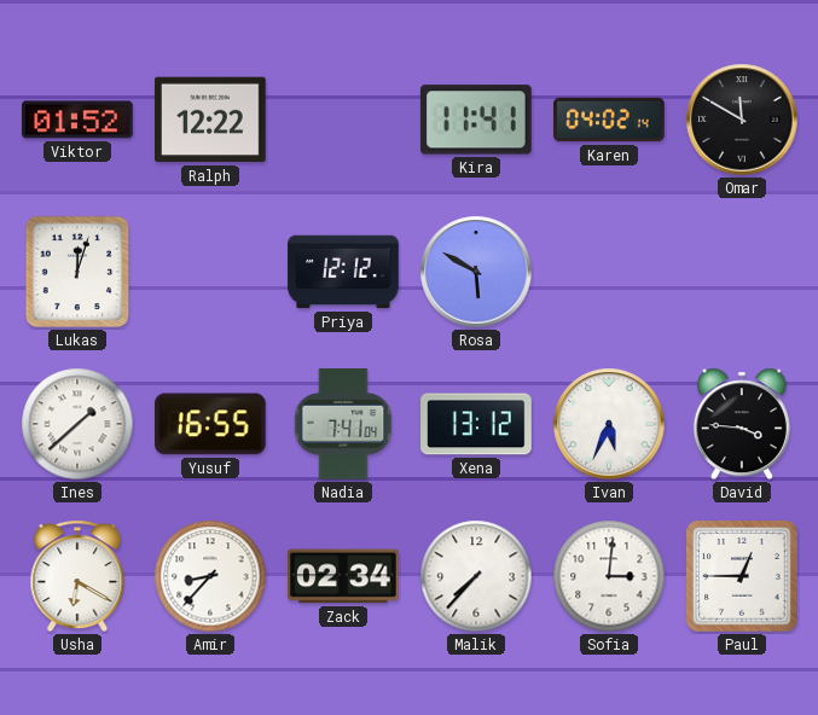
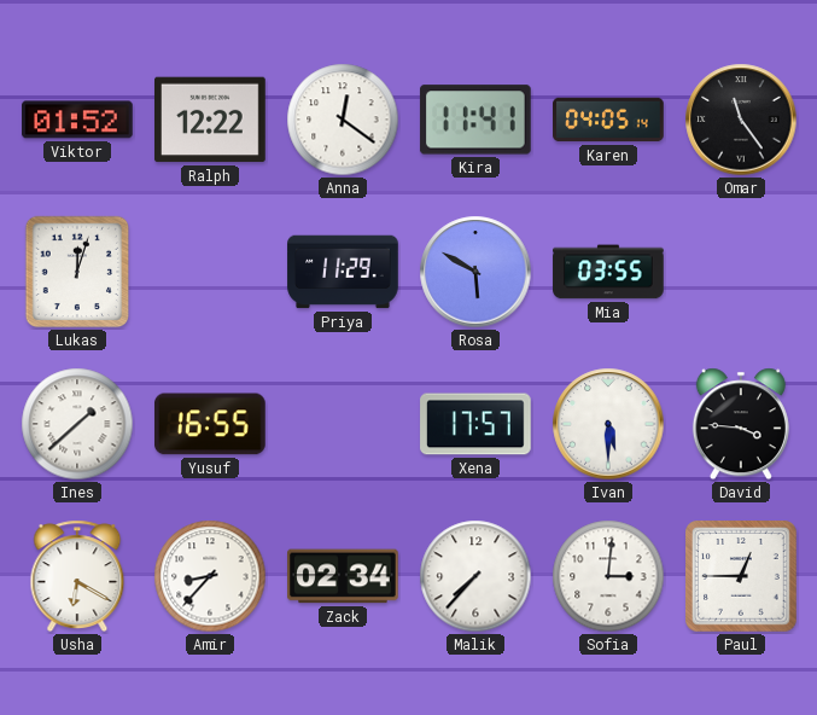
Anna: none -> 12:21 (343, 120)
Karen: 04:02 -> 04:05 (608, 120)
Omar: 11:50 -> 11:24 (741, 120)
Priya: 12:12 -> 11:29 (343, 272)
Mia: none -> 03:55 (608, 272)
Nadia: 7:41 -> none (343, 424)
Xena: 13:12 -> 17:57 (475, 424)
Ivan: 5:34 -> 5:30 (608, 424)
